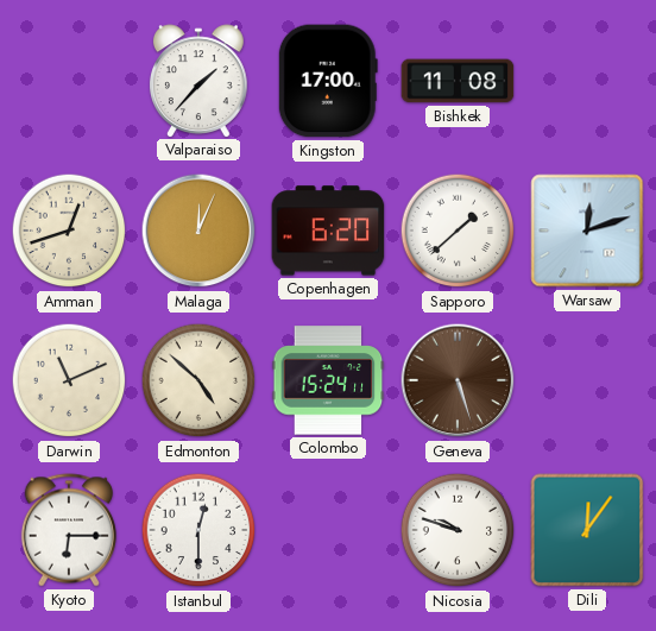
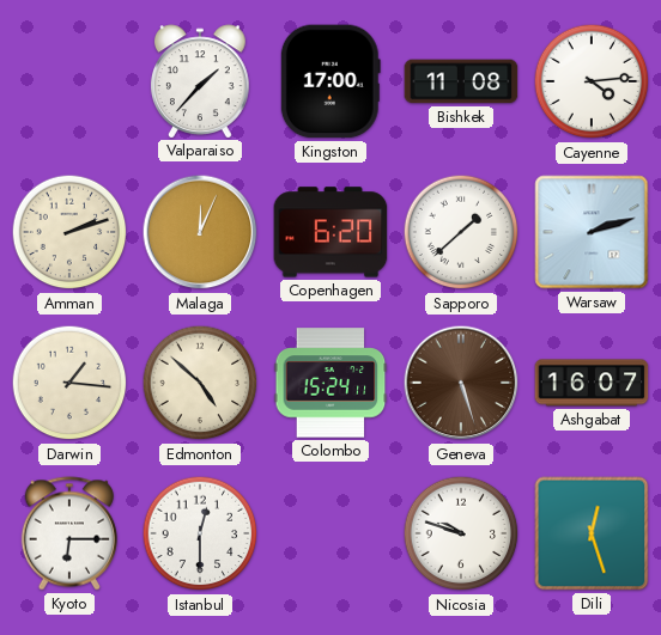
Cayenne: none -> 4:14 (592, 81)
Amman: 12:42 -> 2:12 (69, 232)
Warsaw: 12:12 -> 2:12 (592, 232)
Darwin: 11:11 -> 1:16 (69, 383)
Ashgabat: none -> 16:07 (592, 383)
Dili: 12:06 -> 12:27 (592, 533)
